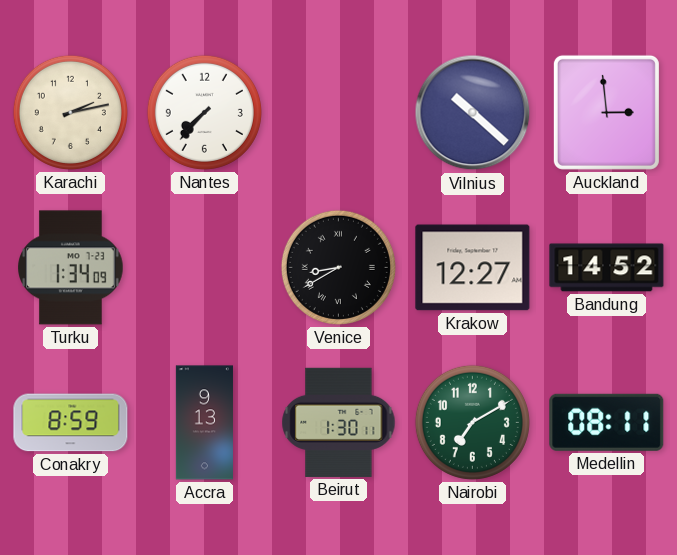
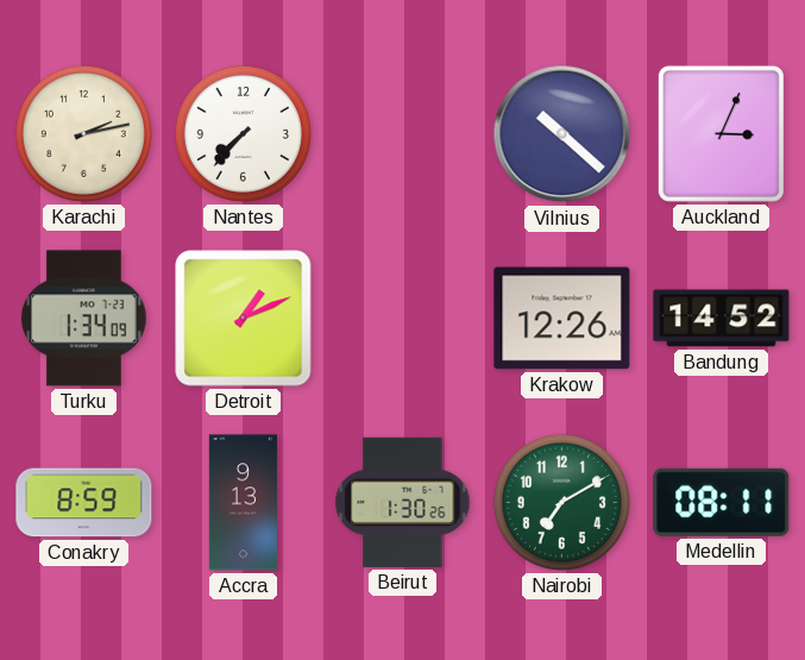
Auckland: 2:59 -> 3:04 (721, 133)
Detroit: none -> 1:11 (244, 319)
Venice: 8:40 -> none (338, 267)
Krakow: 12:27 -> 12:26 (562, 319)
Beirut: 1:30:11 -> 1:30:26 (403, 502)
